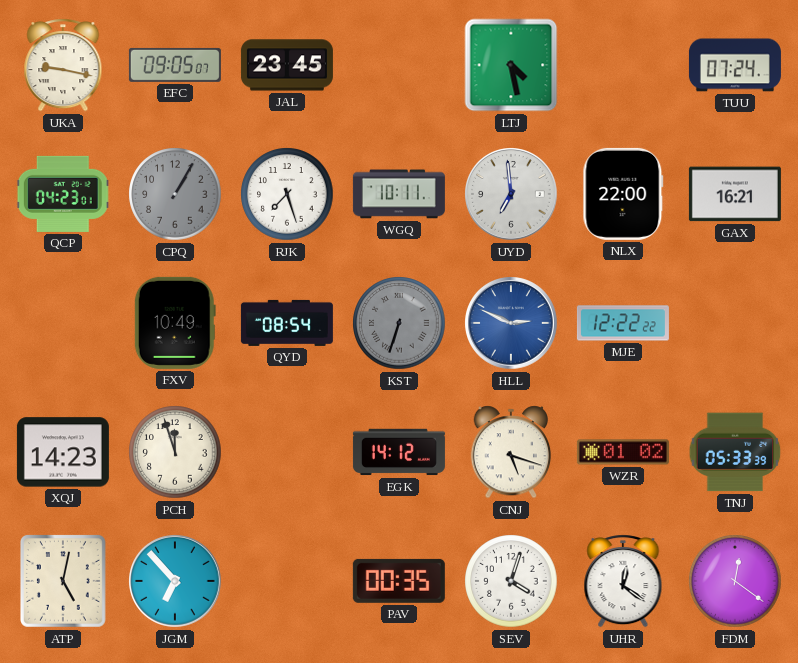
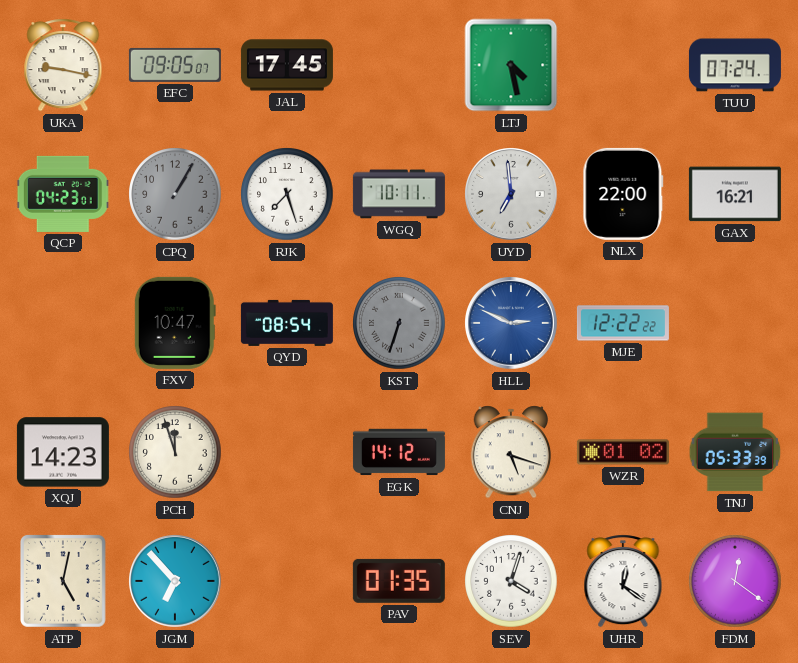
JAL: 23:45 -> 17:45 (287, 65)
FXV: 10:49 -> 10:47 (175, 323)
PAV: 00:35 -> 01:35 (399, 581)
